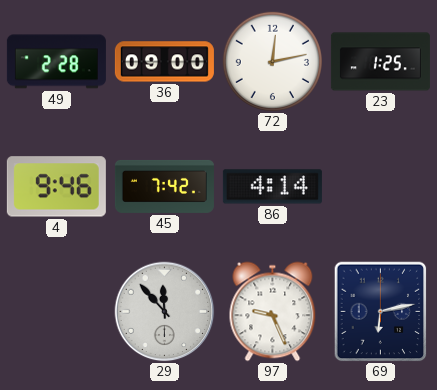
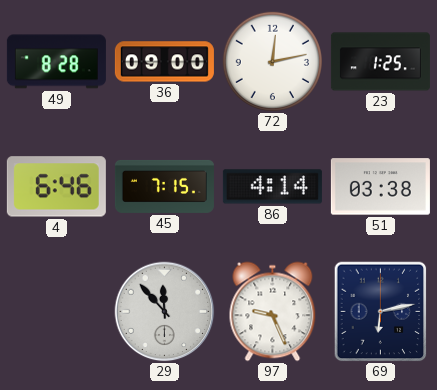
49: 2:28 -> 8:28 (56, 62)
4: 9:46 -> 6:46 (56, 187)
45: 7:42 -> 7:15 (164, 186)
51: none -> 03:38 (380, 187)
